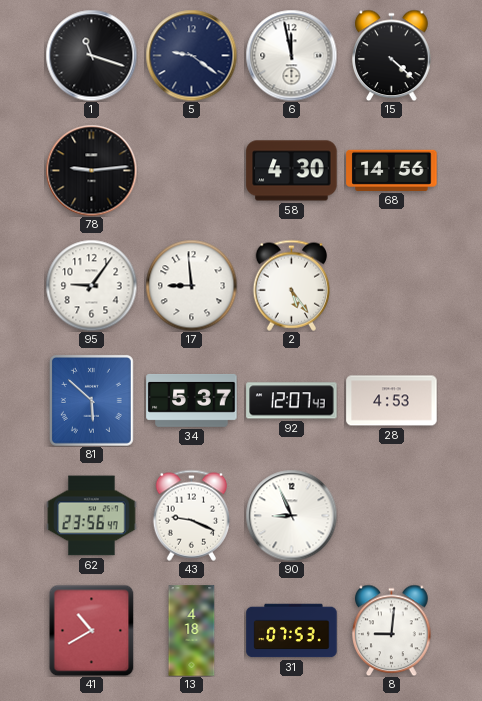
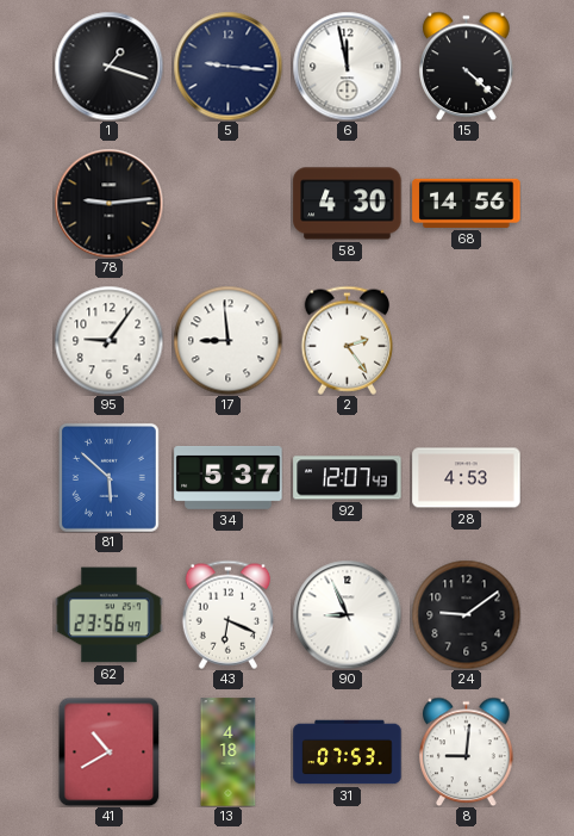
1: 11:18 -> 1:18 (108, 66)
5: 9:21 -> 9:16 (227, 66)
2: 5:24 -> 2:24 (347, 340)
43: 9:19 -> 6:19 (227, 614)
24: none -> 9:09 (466, 614)
